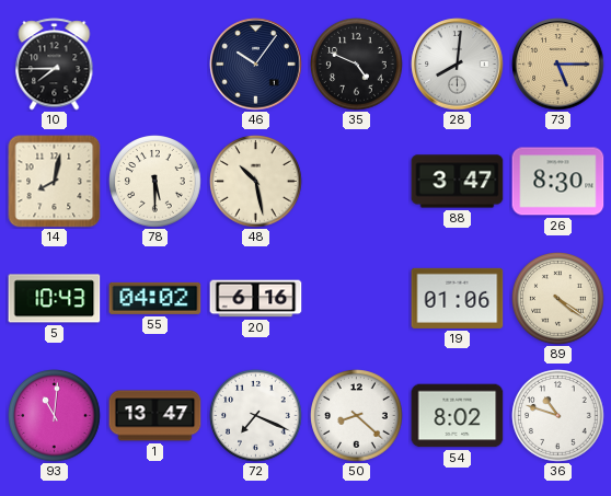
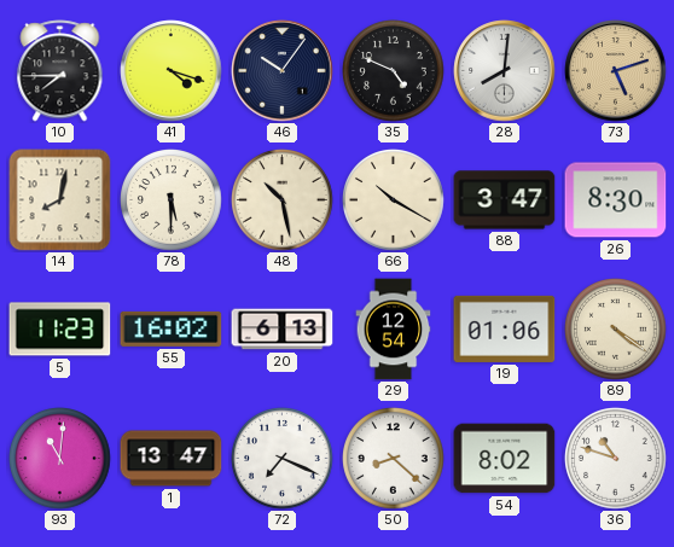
41: none -> 4:18 (172, 71)
73: 5:15 -> 5:12 (616, 71)
66: none -> 10:20 (394, 200)
5: 10:43 -> 11:23 (60, 330)
55: 04:02 -> 16:02 (172, 328)
20: 6:16 -> 6:13 (283, 330)
29: none -> 12:54 (394, 330)
